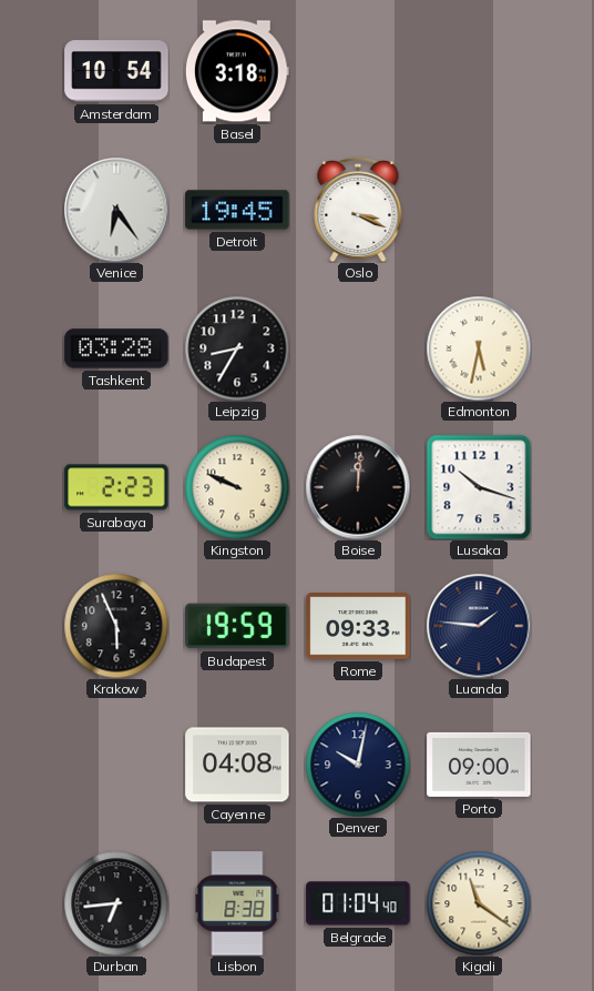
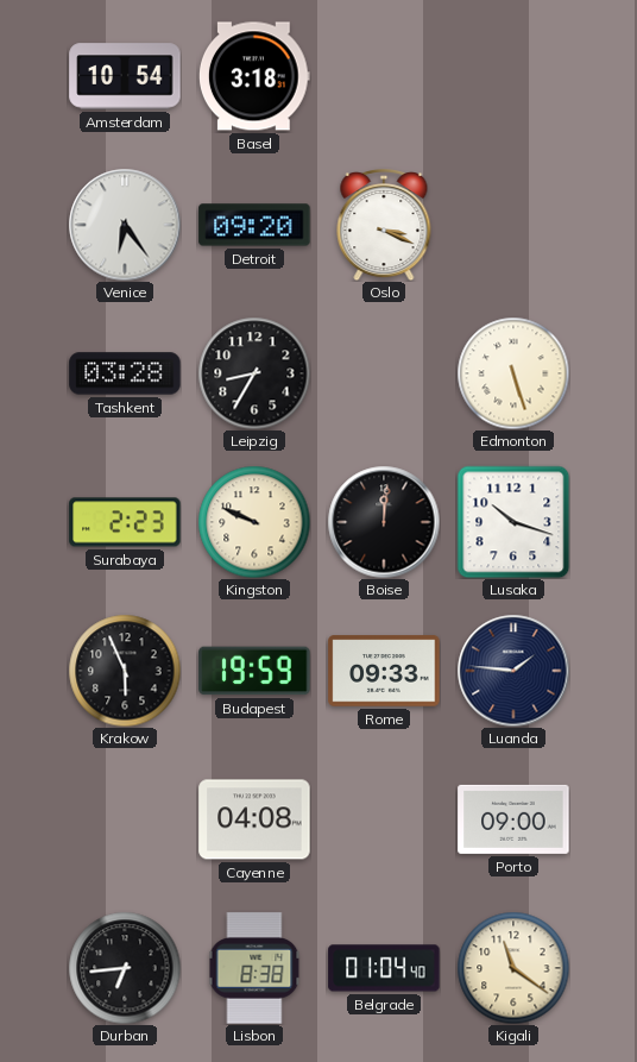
Detroit: 19:45 -> 09:20 (254, 225)
Edmonton: 5:32 -> 5:27 (513, 373)
Denver: 10:02 -> none (358, 765)
